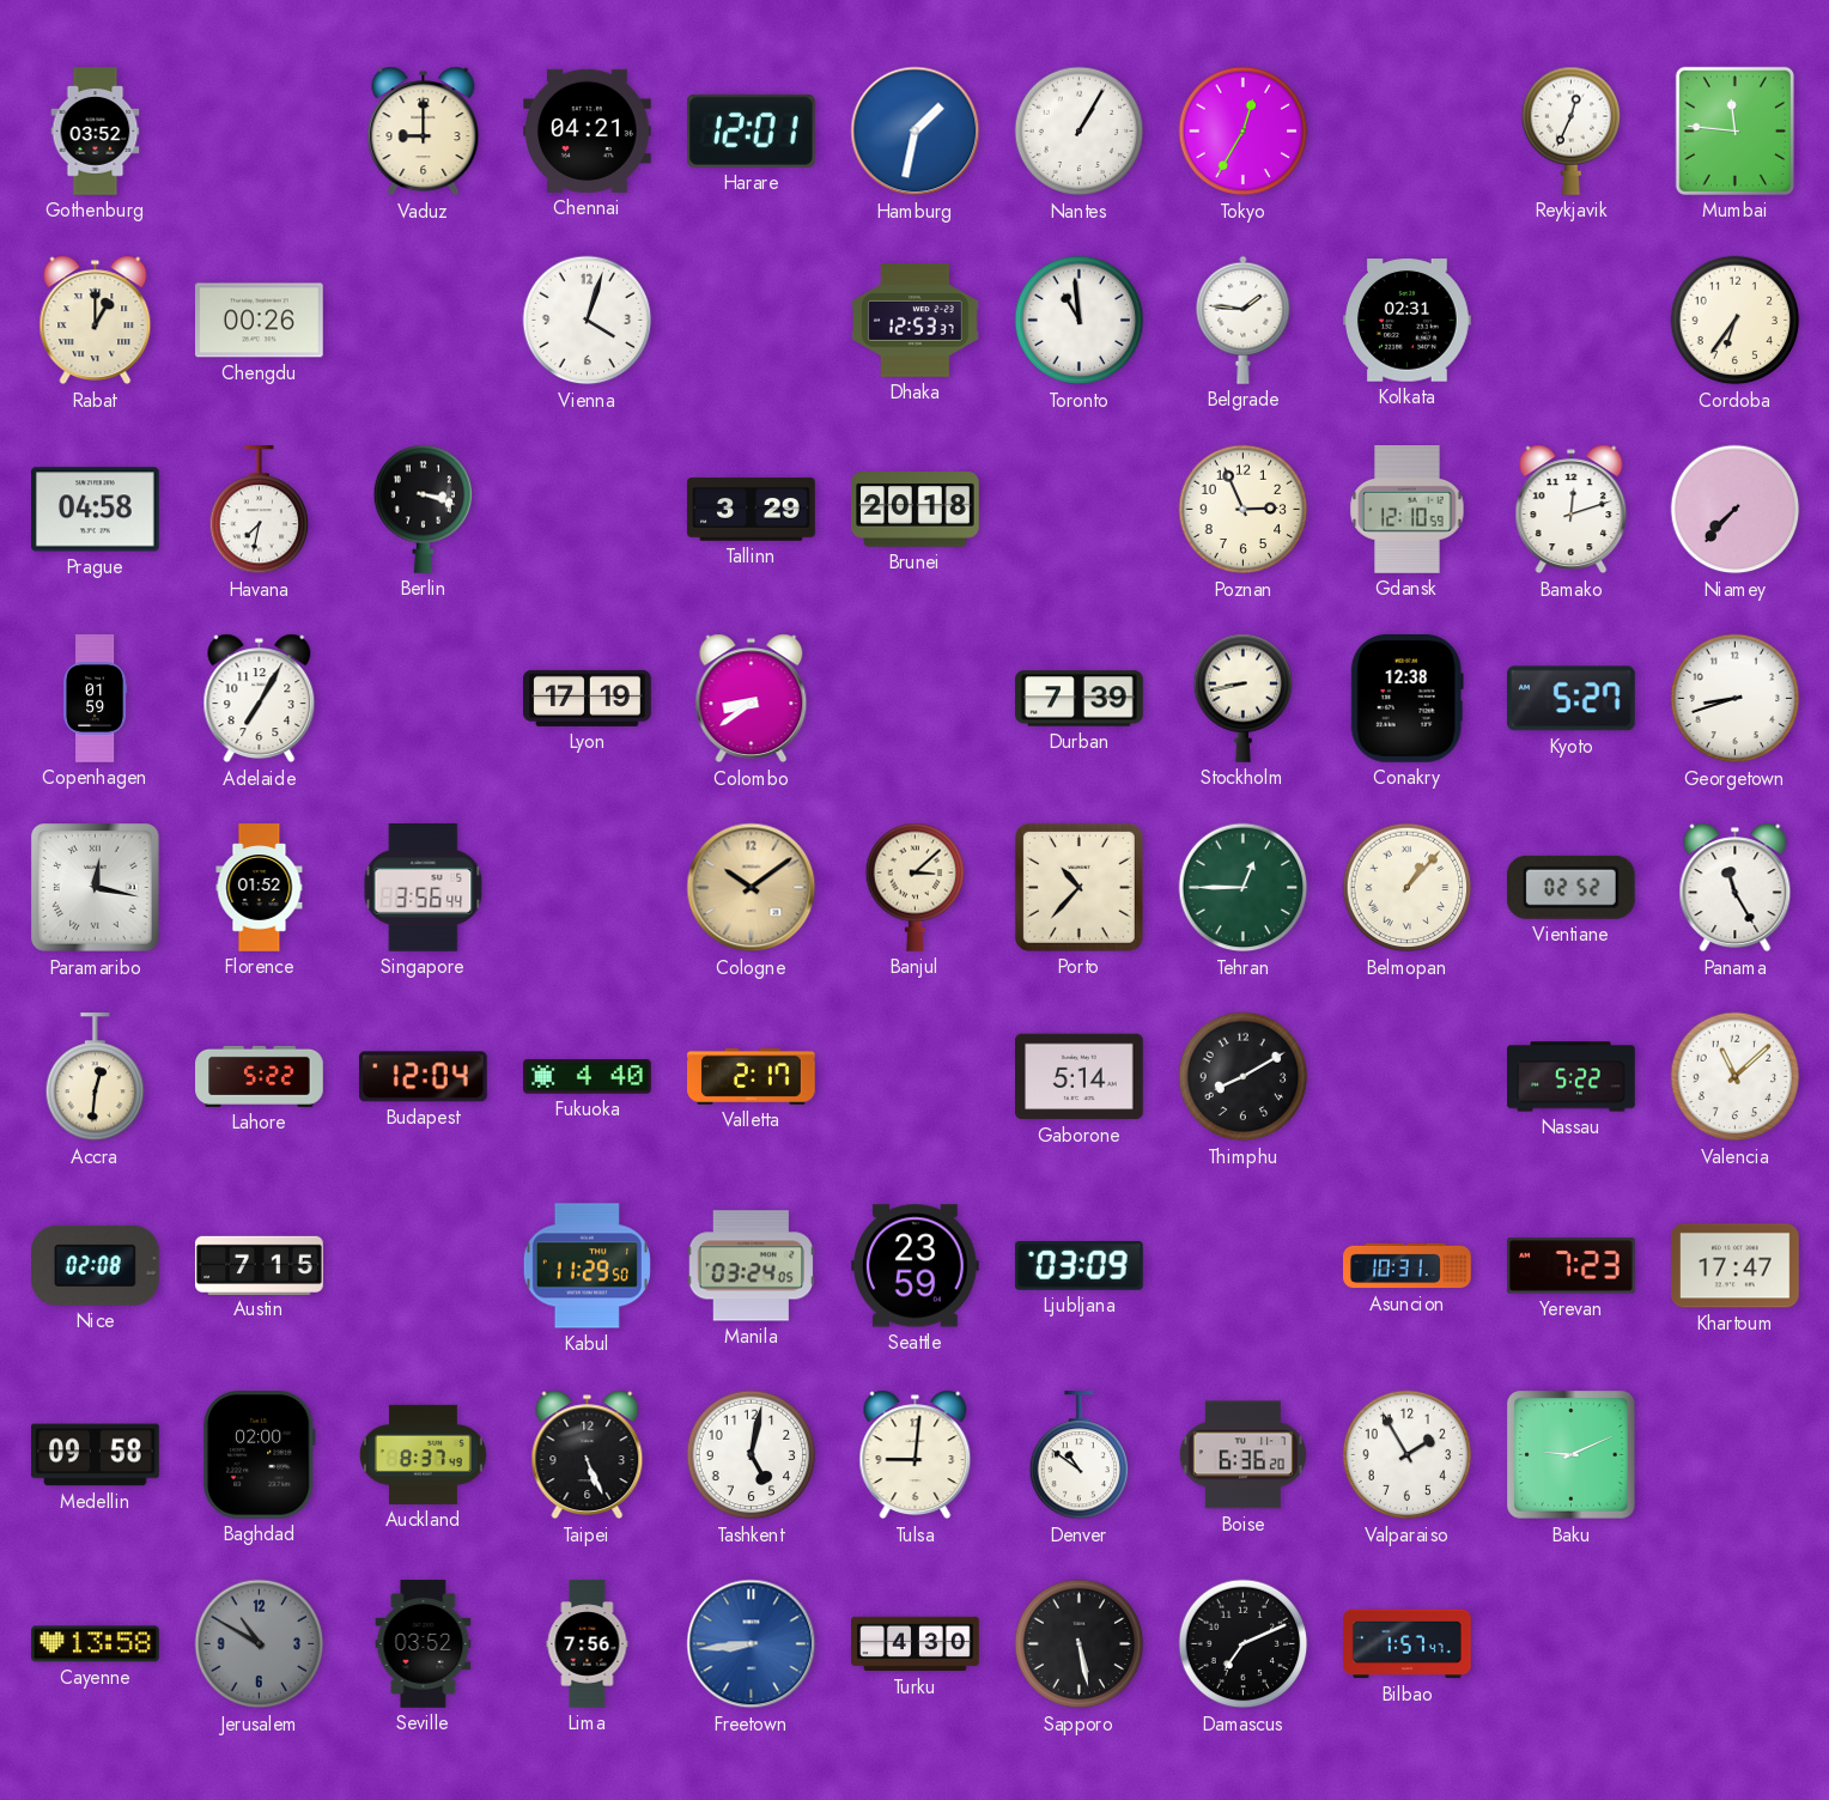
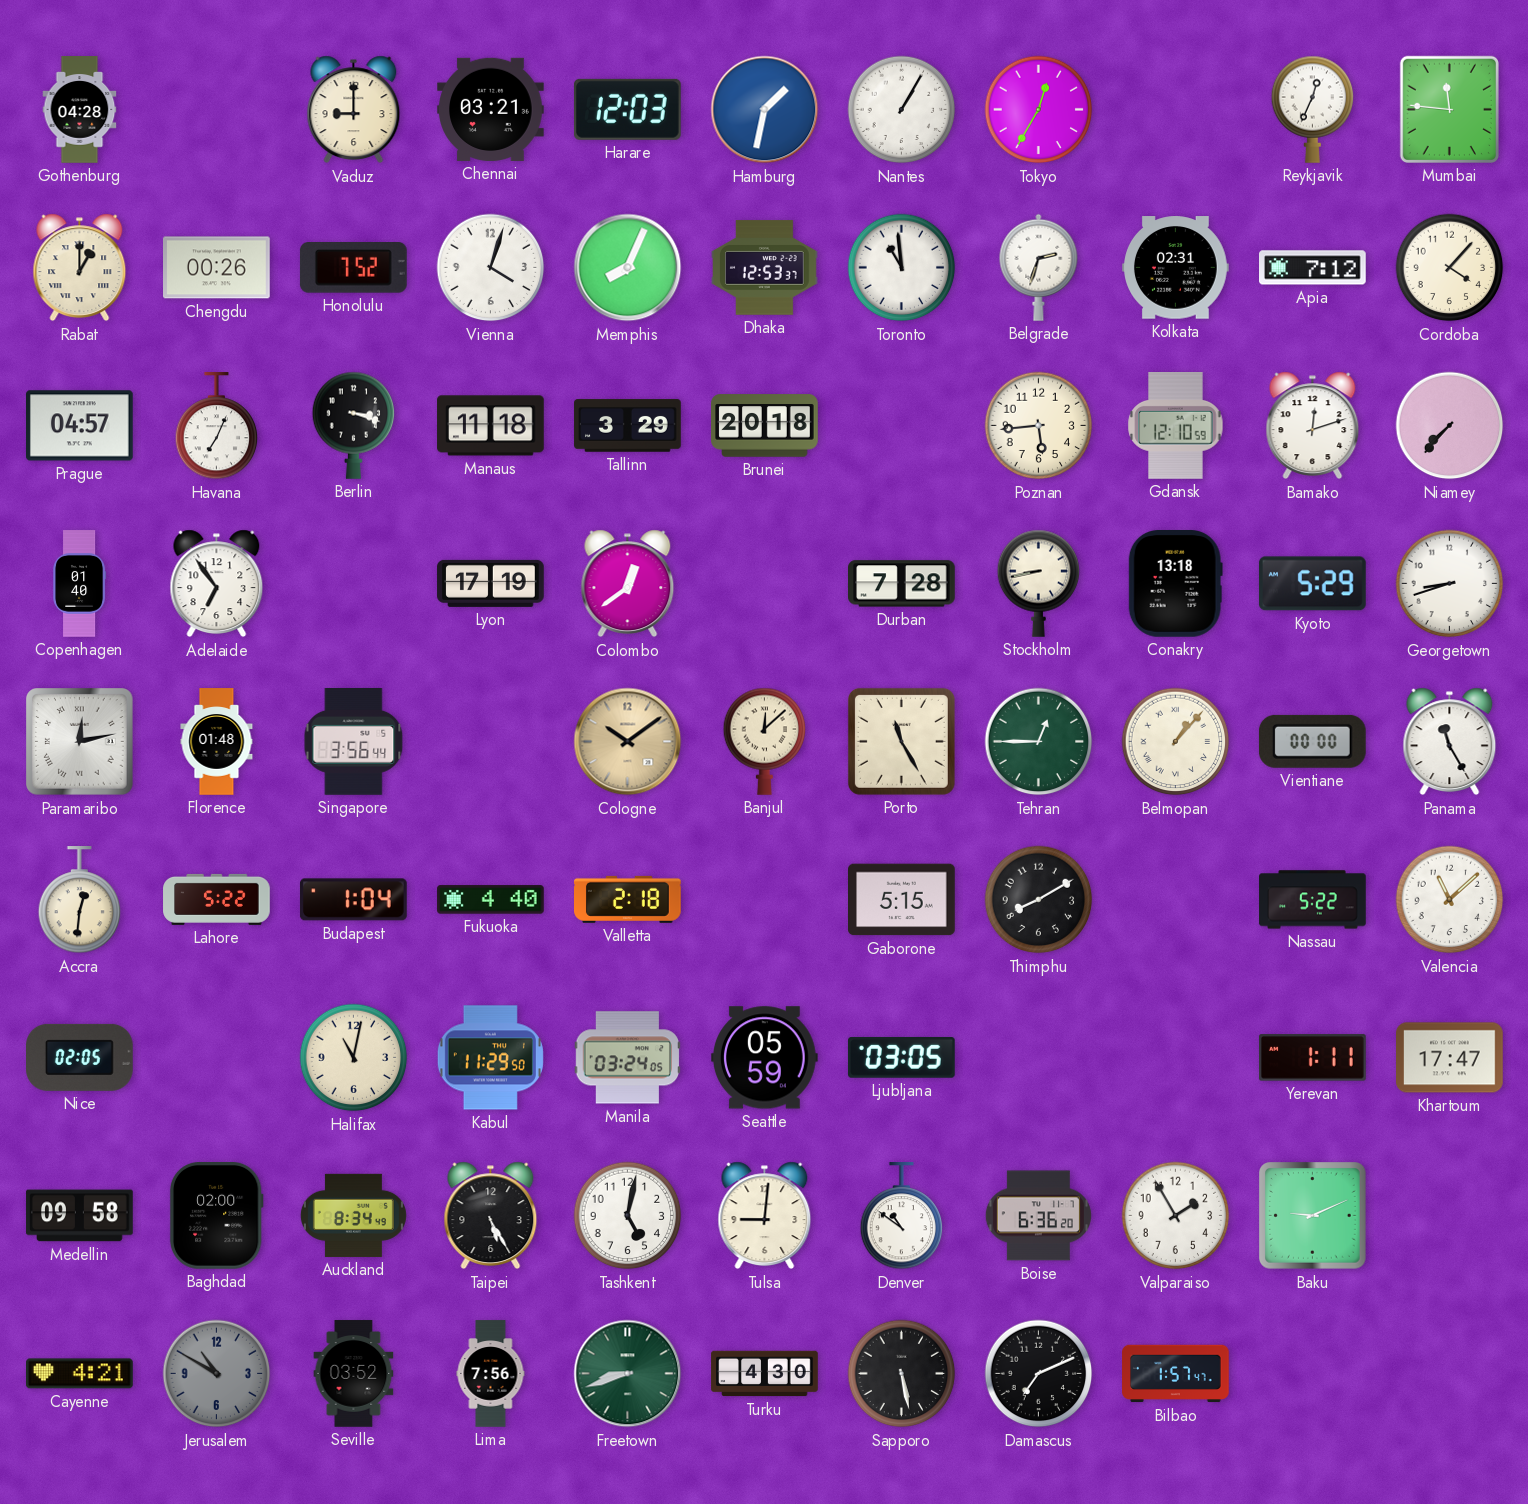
Gothenburg: 03:52 -> 04:28 (80, 110)
Chennai: 04:21 -> 03:21 (491, 109)
Harare: 12:01 -> 12:03 (627, 109)
Honolulu: none -> 7:52 (353, 268)
Memphis: none -> 8:04 (628, 268)
Belgrade: 1:46 -> 2:33 (1039, 267)
Apia: none -> 7:12 (1313, 268)
Cordoba: 6:36 -> 4:07 (1450, 268)
Prague: 04:58 -> 04:57 (80, 426)
Havana: 7:32 -> 7:04 (217, 426)
Manaus: none -> 11:18 (491, 426)
Poznan: 2:56 -> 5:44 (1039, 426)
Copenhagen: 01:59 -> 01:40 (80, 584)
Adelaide: 7:05 -> 6:54 (217, 584)
Colombo: 8:39 -> 12:39 (628, 584)
Durban: 7:39 -> 7:28 (902, 584)
Conakry: 12:38 -> 13:18 (1175, 584)
Kyoto: 5:27 -> 5:29 (1312, 584)
Paramaribo: 12:17 -> 12:13 (80, 742)
Florence: 01:52 -> 01:48 (217, 742)
Banjul: 3:08 -> 12:08 (765, 741)
Porto: 10:37 -> 11:25 (901, 741)
Vientiane: 02:52 -> 00:00 (1312, 741)
Budapest: 12:04 -> 1:04 (353, 900)
Valletta: 2:17 -> 2:18 (628, 899)
Gaborone: 5:14 -> 5:15 (902, 900)
Nice: 02:08 -> 02:05 (80, 1057)
Austin: 7:15 -> none (260, 1265)
Halifax: none -> 11:02 (354, 1058)
Seattle: 23:59 -> 05:59 (765, 1058)
Ljubljana: 03:09 -> 03:05 (901, 1057)
Asuncion: 10:31 -> none (1408, 1266)
Yerevan: 7:23 -> 1:11 (1313, 1058)
Auckland: 8:37 -> 8:34 (353, 1215)
Taipei: 5:26 -> 5:25 (491, 1216)
Cayenne: 13:58 -> 4:21 (80, 1374)
Freetown: 8:44 -> 8:42 (628, 1374)
Freetown dial: blue -> green (628, 1374)
